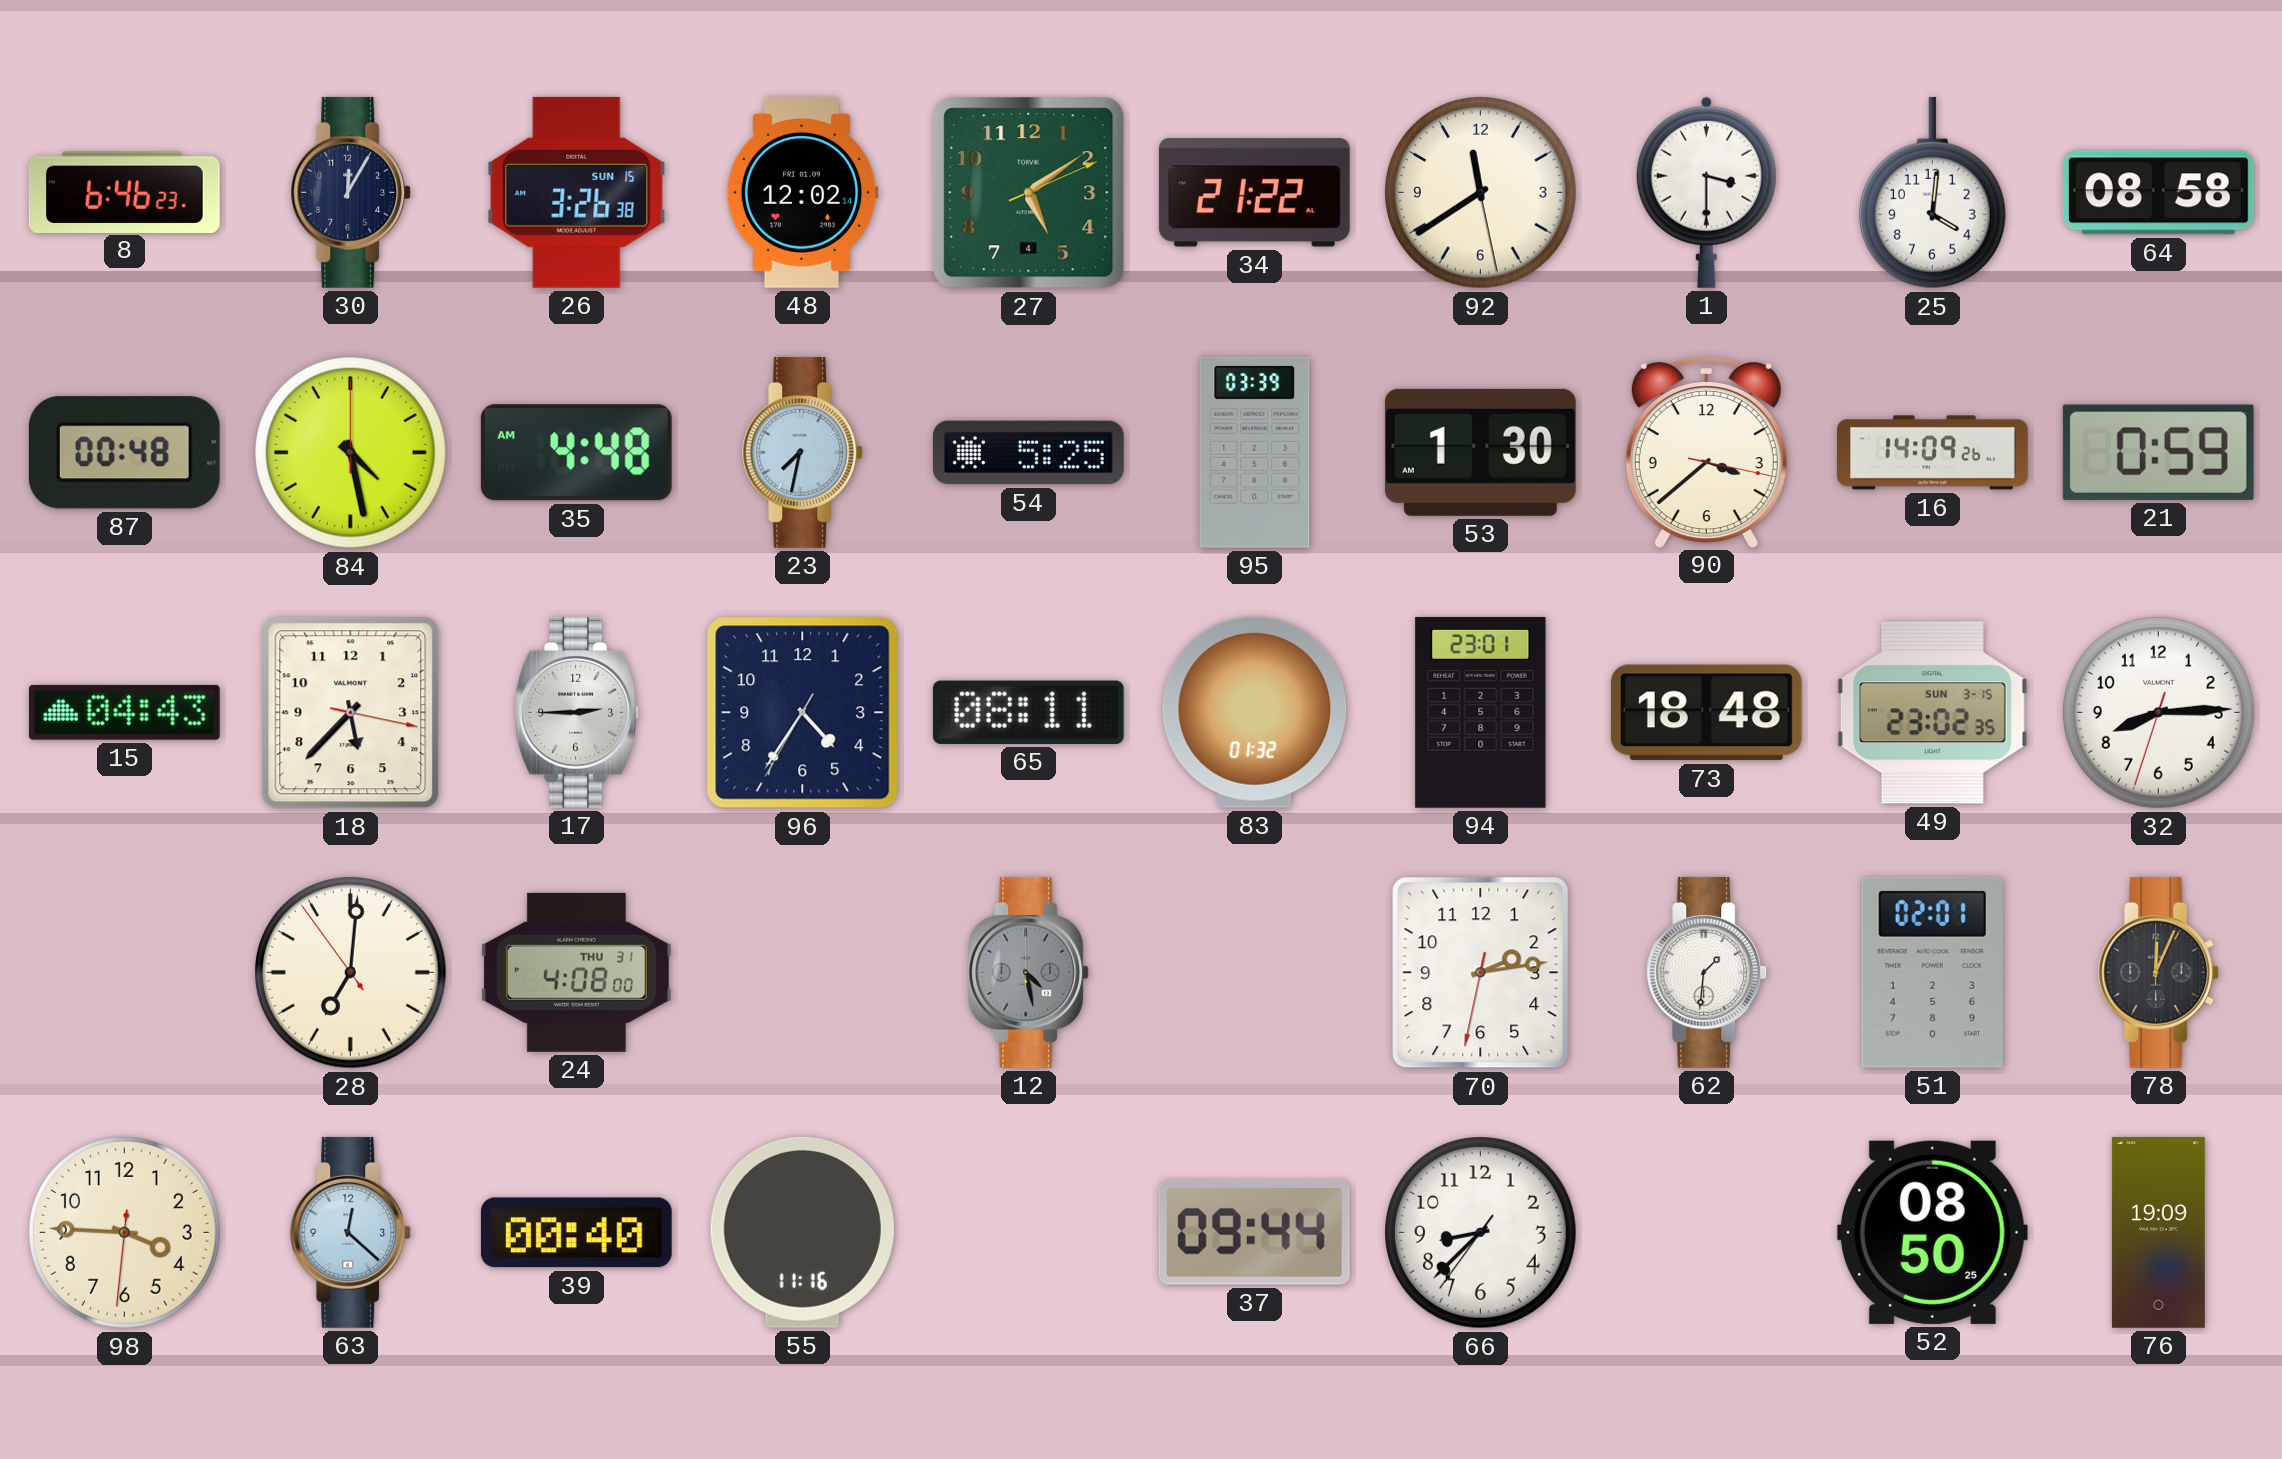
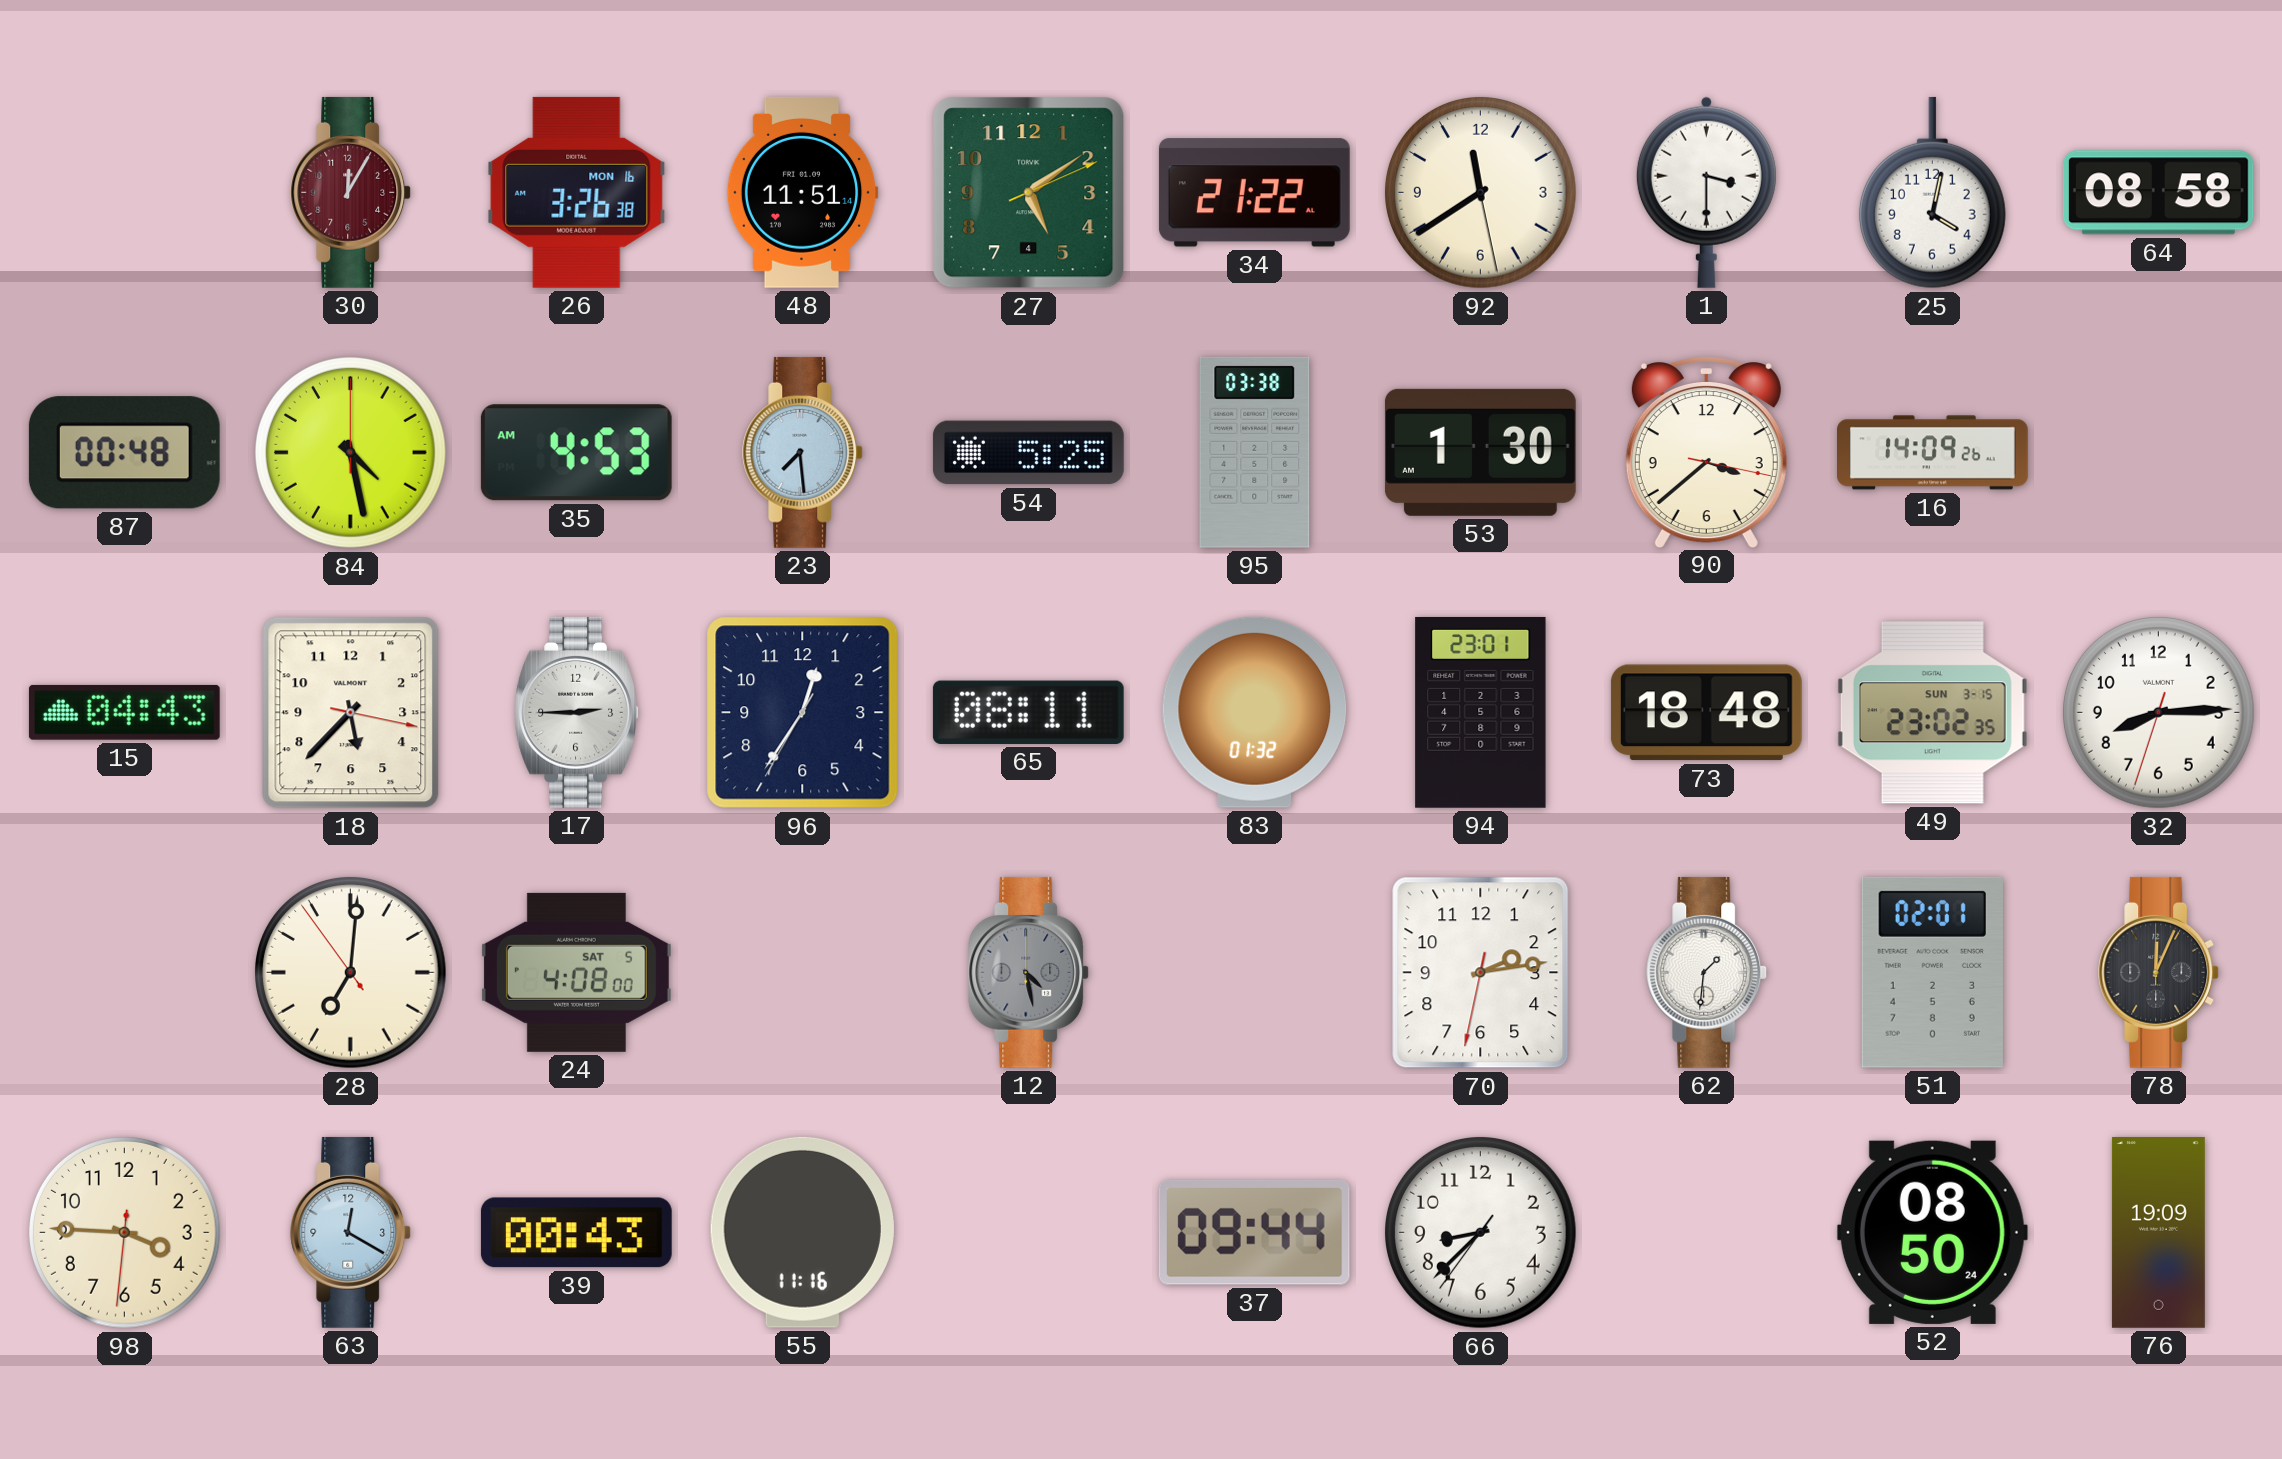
8: 6:46 -> none (124, 192)
30 dial: navy -> burgundy (351, 192)
26 date: SUN 15 -> MON 16 (577, 192)
48: 12:02 -> 11:51 (802, 192)
25: 4:01 -> 4:02 (1932, 193)
35: 4:48 -> 4:53 (576, 453)
23: 7:32 -> 7:29 (803, 452)
95: 03:39 -> 03:38 (1255, 452)
21: 0:59 -> none (2158, 452)
96: 4:35 -> 12:35 (803, 713)
24 date: THU 31 -> SAT 5 (576, 972)
63: 12:22 -> 12:20 (351, 1232)
39: 00:40 -> 00:43 (576, 1233)
52: 08:50:25 -> 08:50:24 (1932, 1232)
